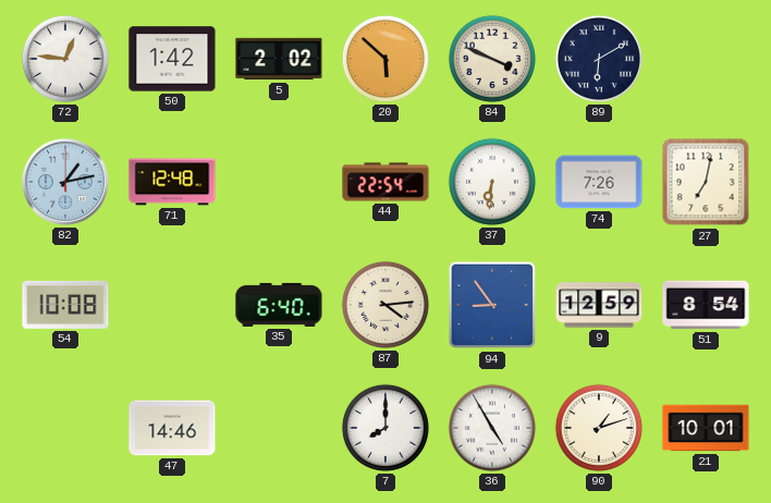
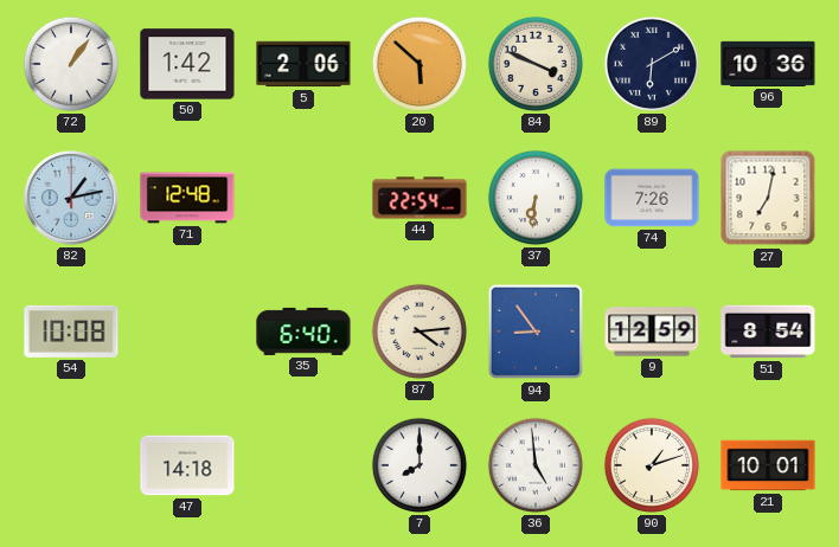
72: 12:46 -> 1:06 (71, 64)
5: 2:02 -> 2:06 (303, 64)
96: none -> 10:36 (768, 64)
47: 14:46 -> 14:18 (187, 465)
36: 4:55 -> 4:59 (536, 465)
